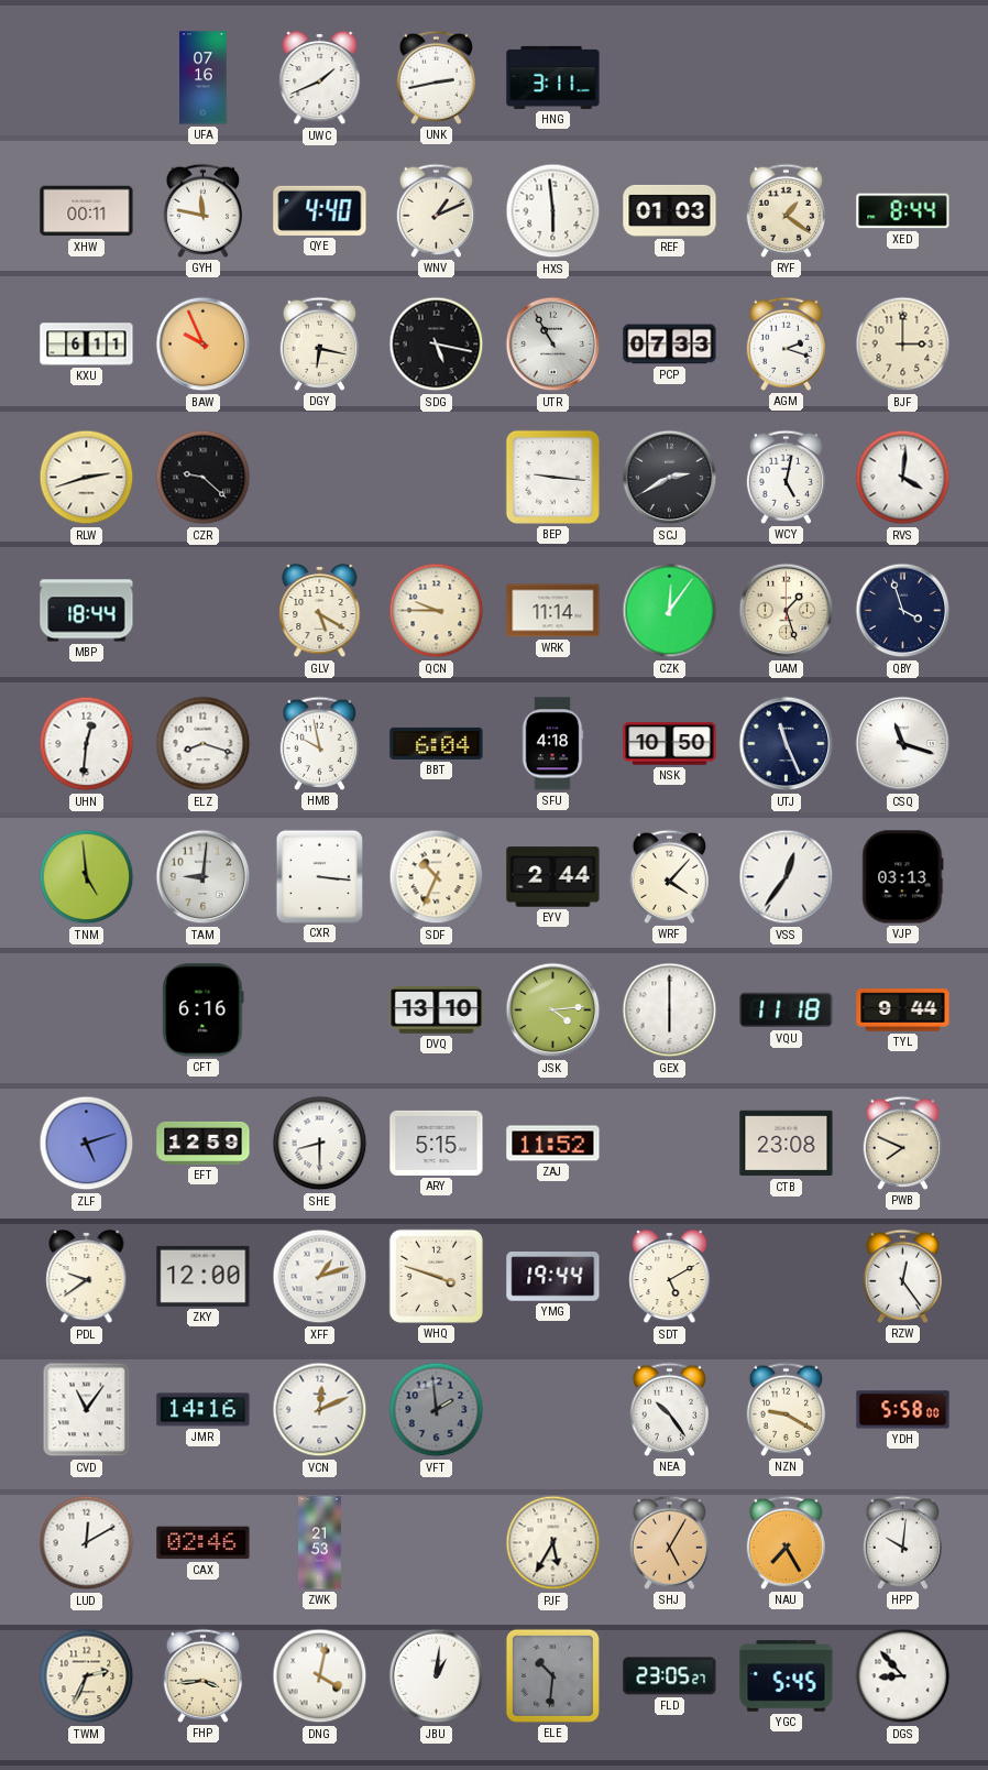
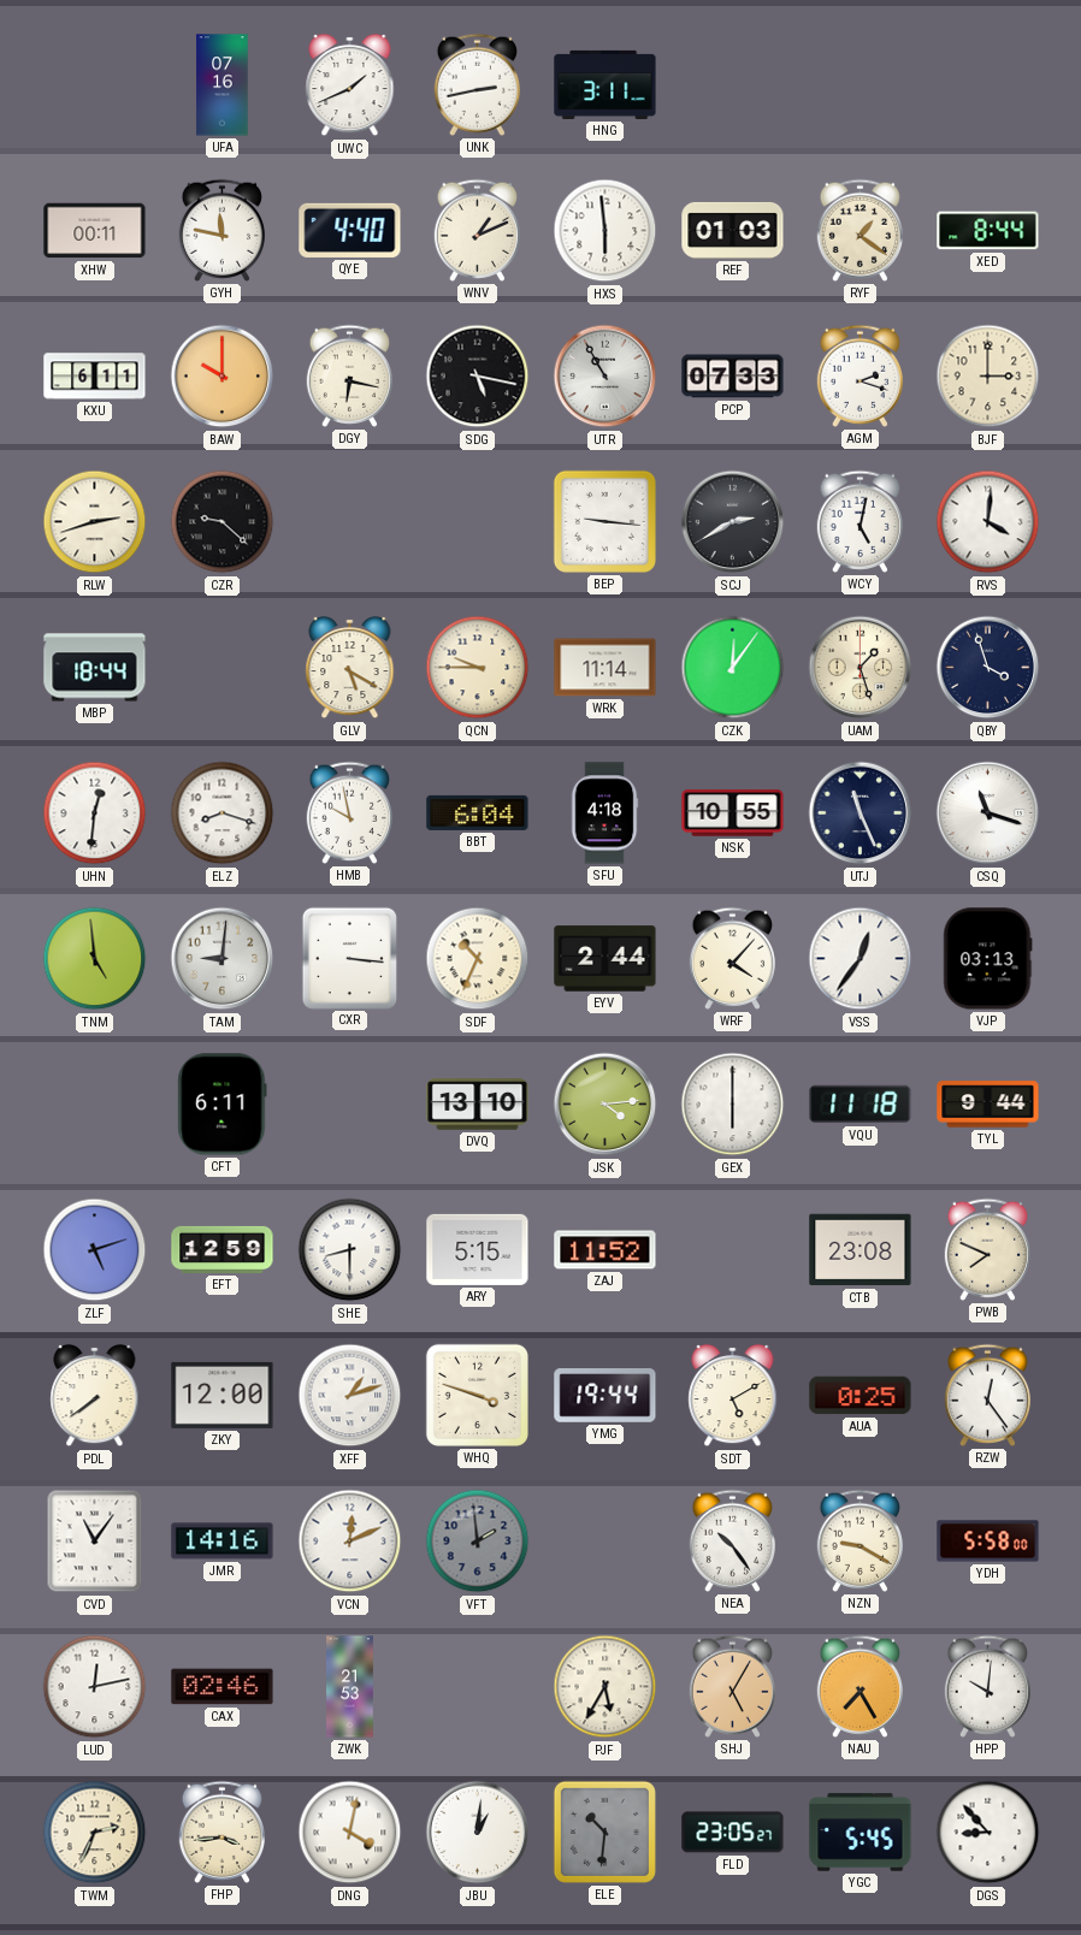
BAW: 9:56 -> 10:00 (223, 377)
NSK: 10:50 -> 10:55 (733, 813)
CFT: 6:16 -> 6:11 (223, 1105)
PDL: 9:39 -> 7:39 (95, 1396)
AUA: none -> 0:25 (861, 1396)
LUD: 12:10 -> 12:13 (95, 1687)
